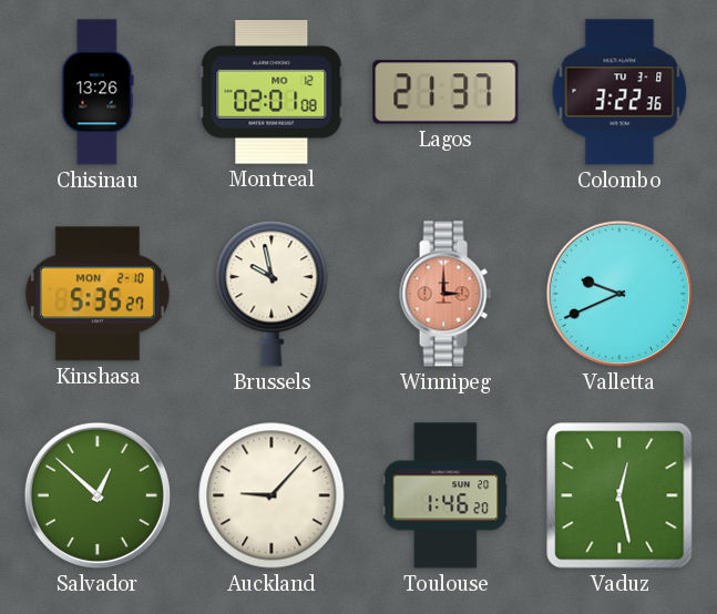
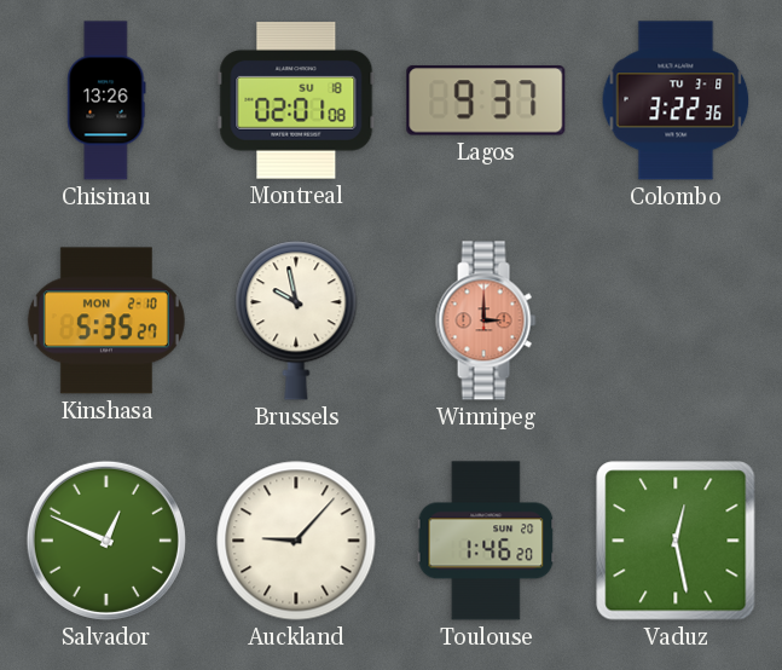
Montreal date: MO 12 -> SU 18 (296, 102)
Lagos: 21:37 -> 9:37 (486, 100)
Valletta: 9:41 -> none (619, 294)
Salvador: 12:52 -> 12:49 (106, 541)
